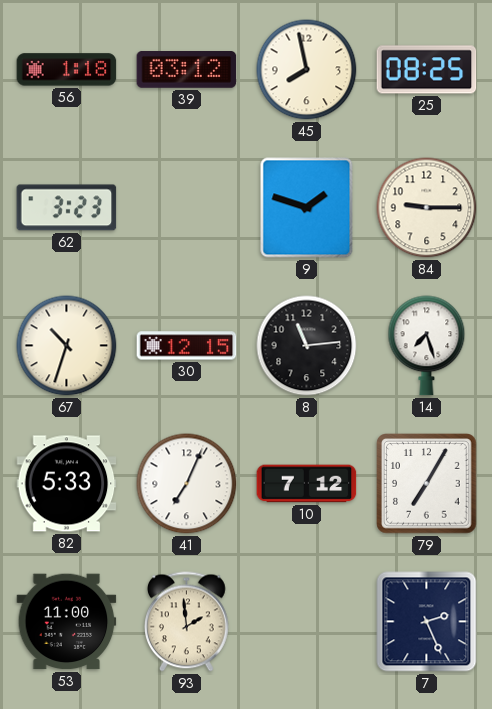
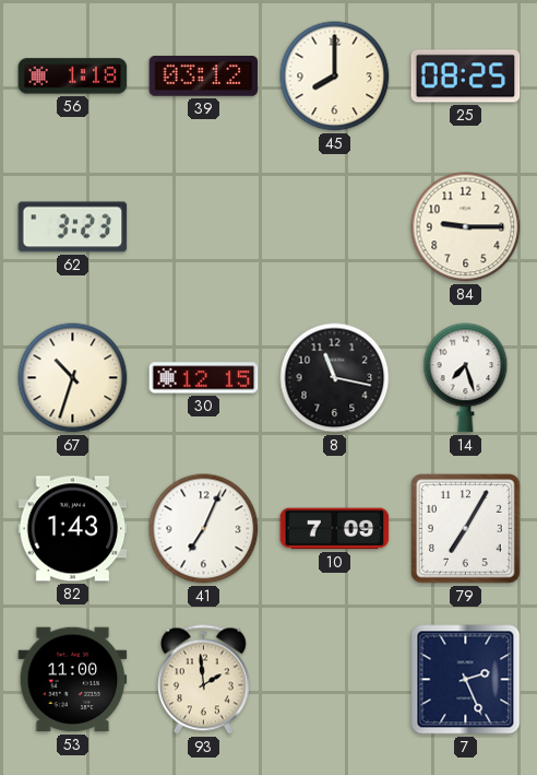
45: 7:58 -> 8:00 (335, 77)
9: 1:48 -> none (307, 208)
8: 11:14 -> 11:17 (335, 378)
82: 5:33 -> 1:43 (73, 529)
10: 7:12 -> 7:09 (335, 529)
